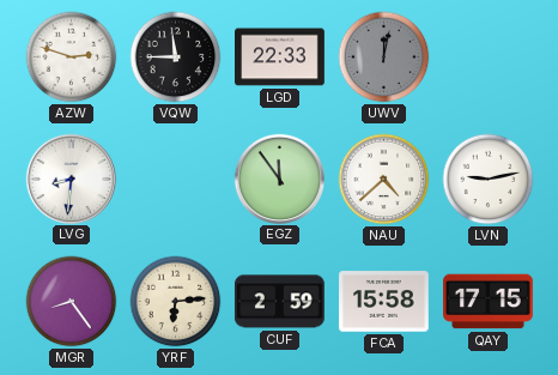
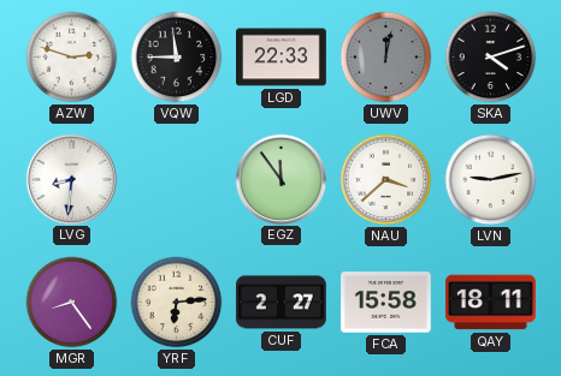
SKA: none -> 4:12 (491, 58)
NAU: 4:38 -> 3:38 (386, 180)
CUF: 2:59 -> 2:27 (280, 303)
QAY: 17:15 -> 18:11 (491, 303)
